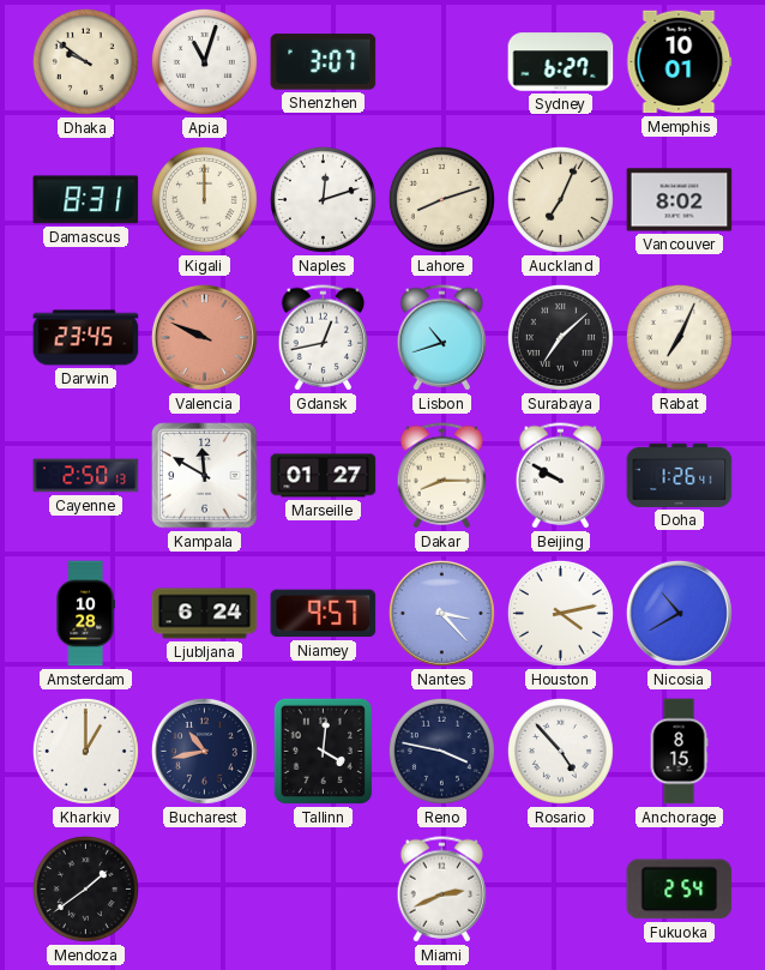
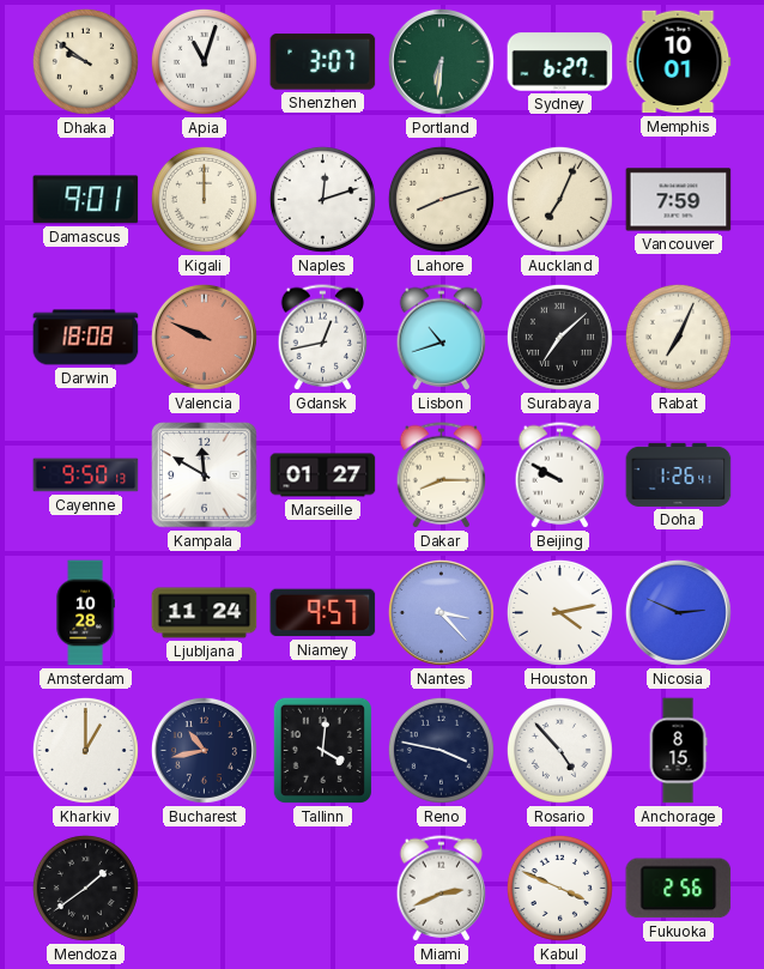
Portland: none -> 6:31 (441, 61)
Damascus: 8:31 -> 9:01 (86, 200)
Vancouver: 8:02 -> 7:59 (679, 200)
Darwin: 23:45 -> 18:08 (86, 338)
Cayenne: 2:50 -> 9:50 (86, 476)
Ljubljana: 6:24 -> 11:24 (205, 613)
Nicosia: 10:40 -> 2:49 (678, 612)
Kabul: none -> 3:49 (559, 888)
Fukuoka: 2:54 -> 2:56 (679, 889)
